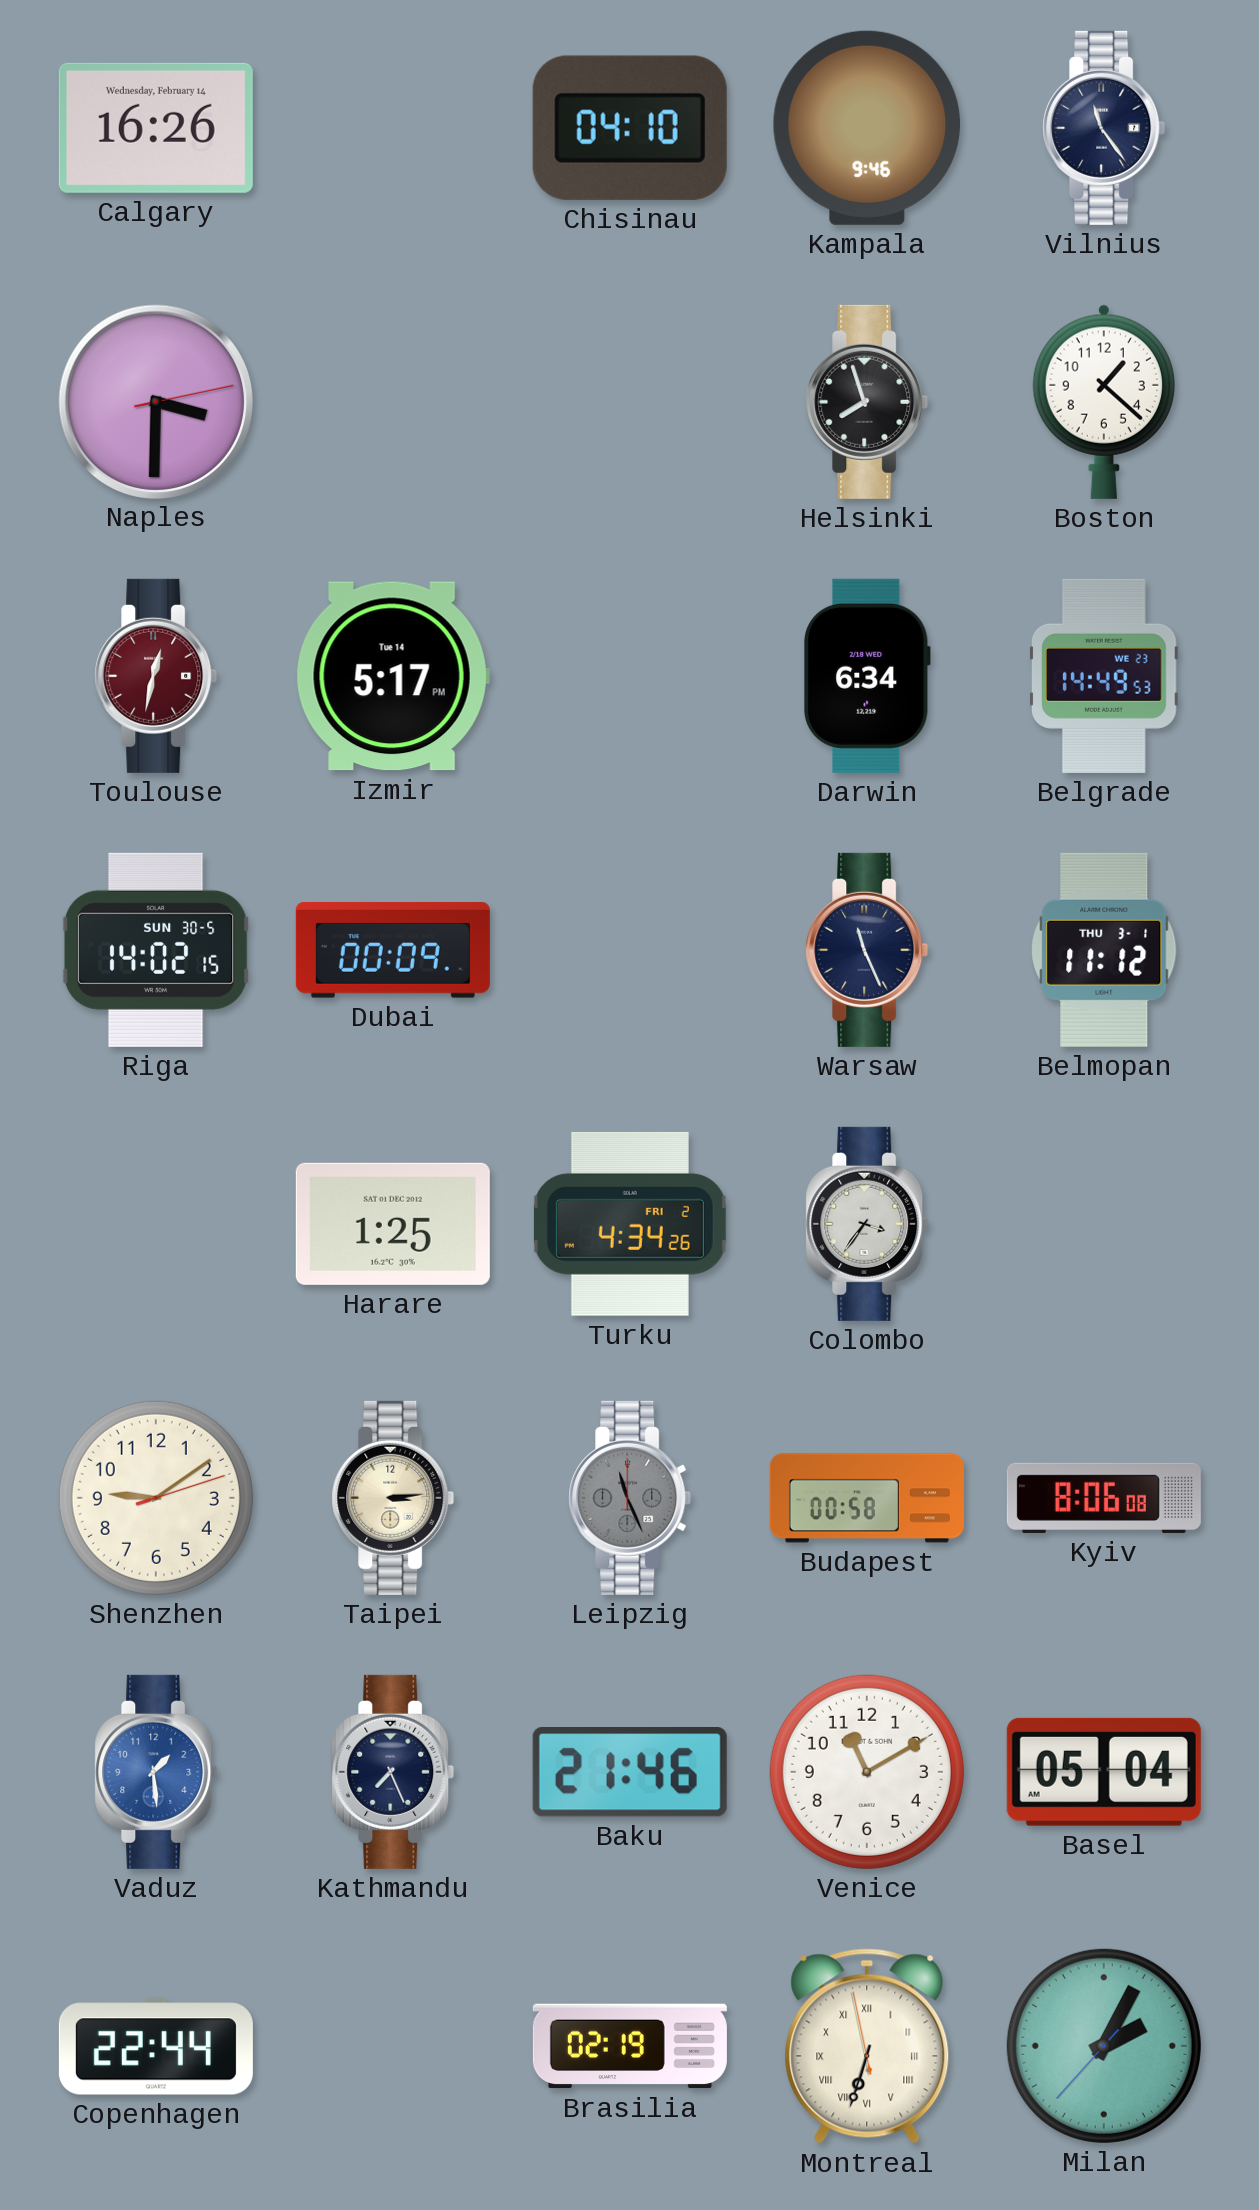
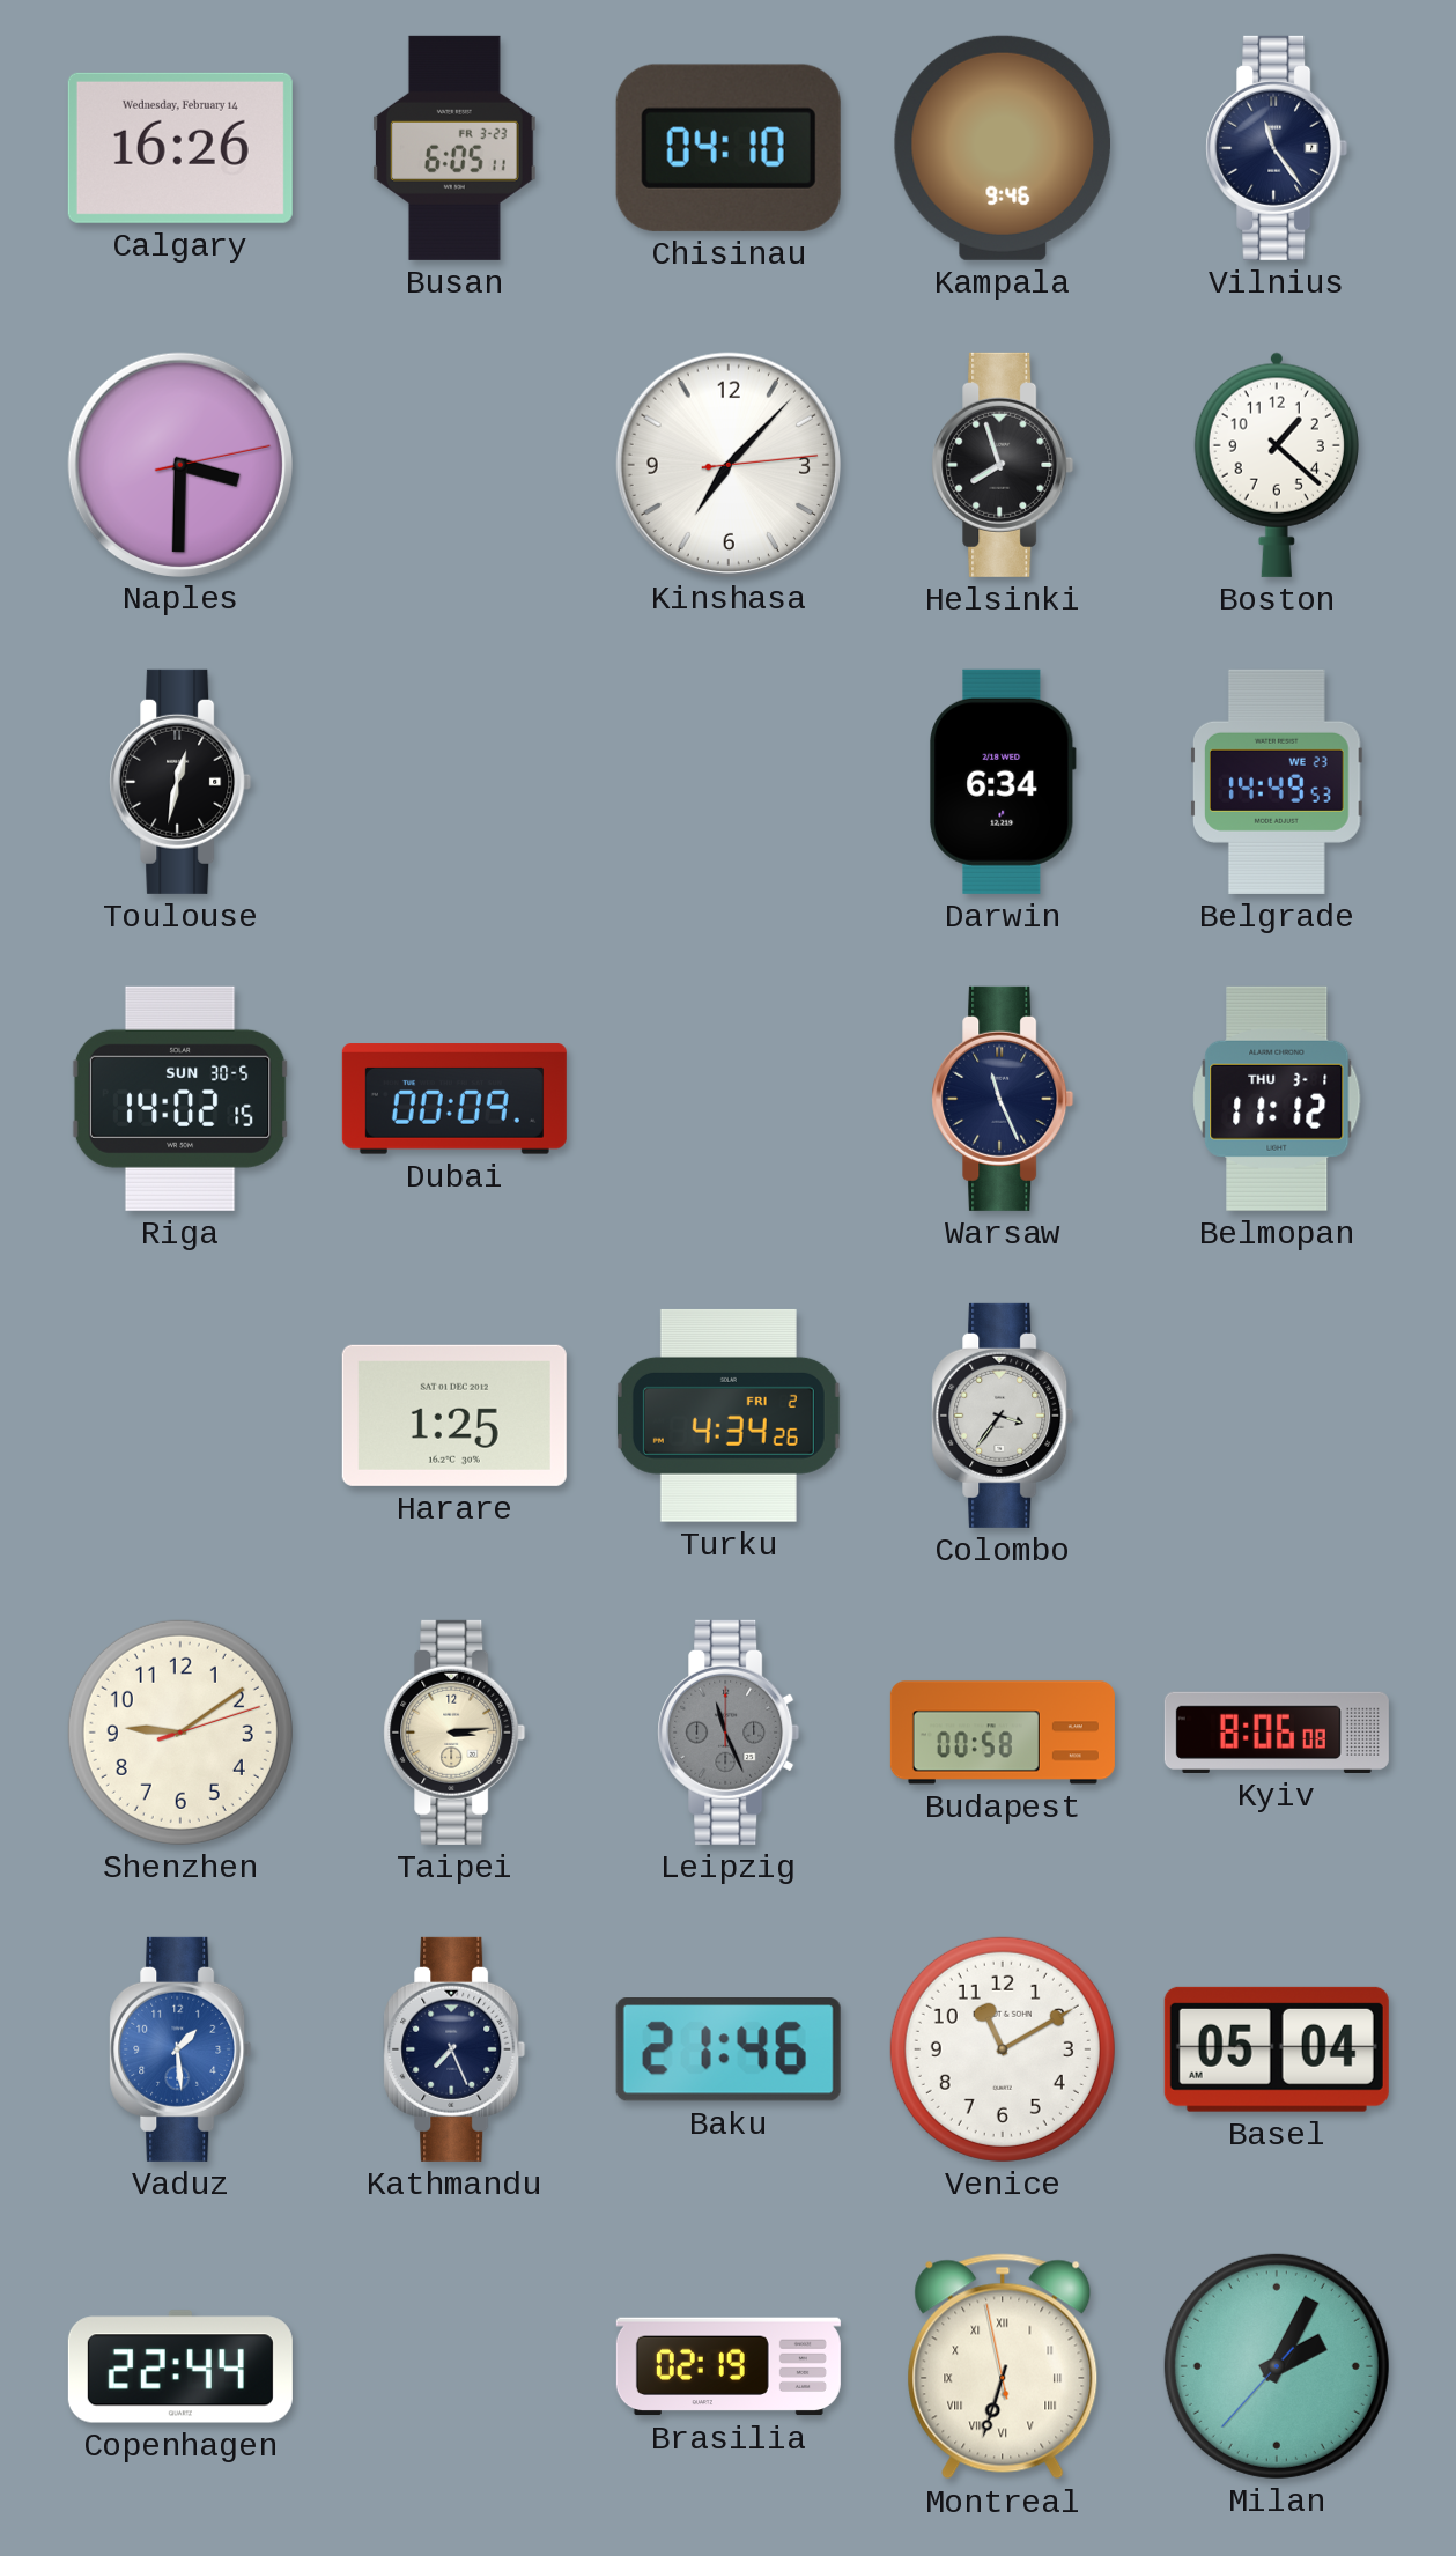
Busan: none -> 6:05 (454, 148)
Kinshasa: none -> 7:07 (727, 464)
Toulouse dial: burgundy -> black (180, 782)
Izmir: 5:17 -> none (393, 676)
